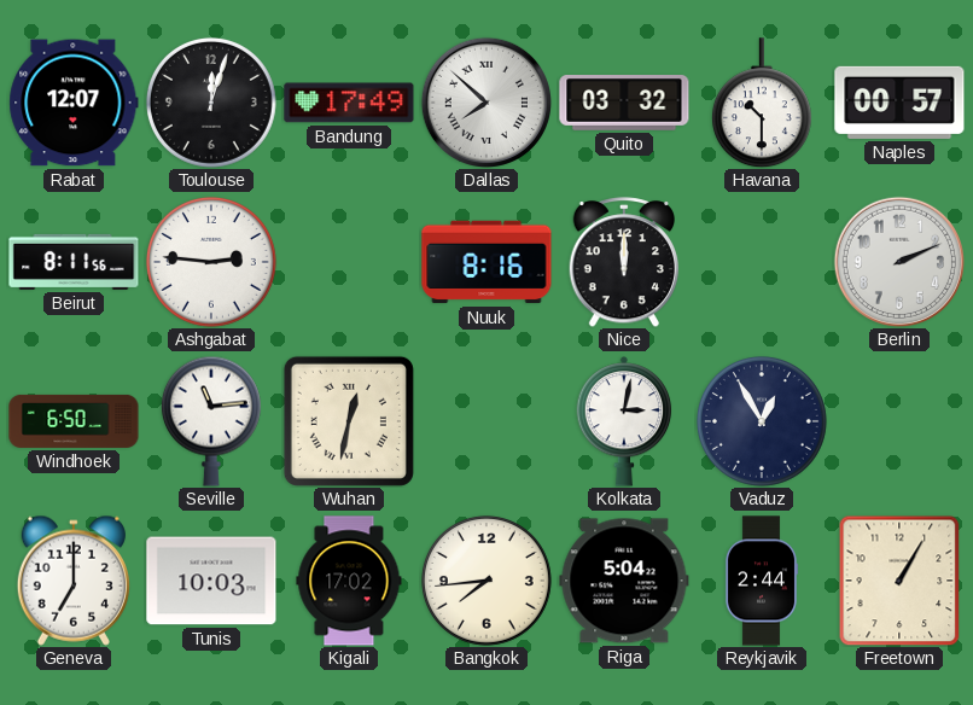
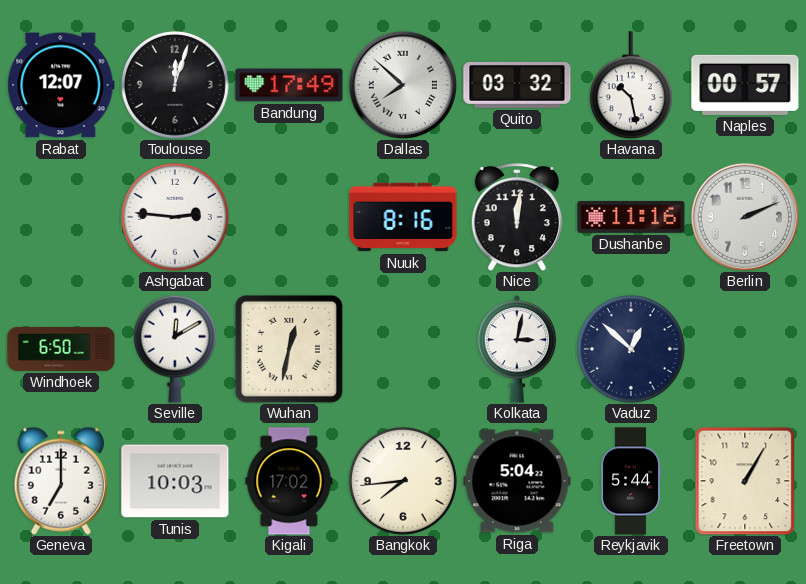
Havana: 10:30 -> 10:28 (631, 85)
Beirut: 8:11 -> none (74, 262)
Nice: 12:00 -> 12:01 (517, 217)
Dushanbe: none -> 11:16 (631, 217)
Seville: 11:14 -> 12:10 (175, 349)
Vaduz: 12:55 -> 12:52 (631, 349)
Reykjavik: 2:44 -> 5:44 (631, 481)
